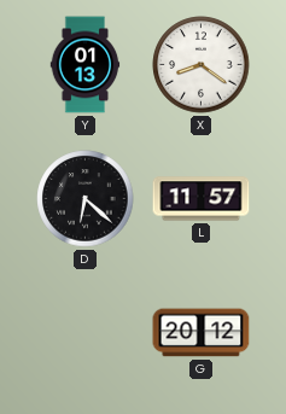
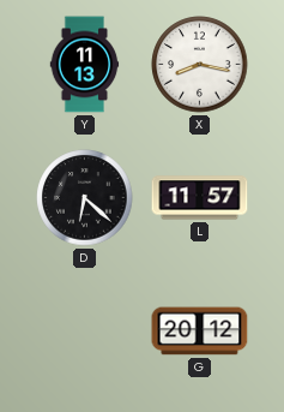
Y: 01:13 -> 11:13 (85, 65)
X: 8:21 -> 8:17 (200, 65)
